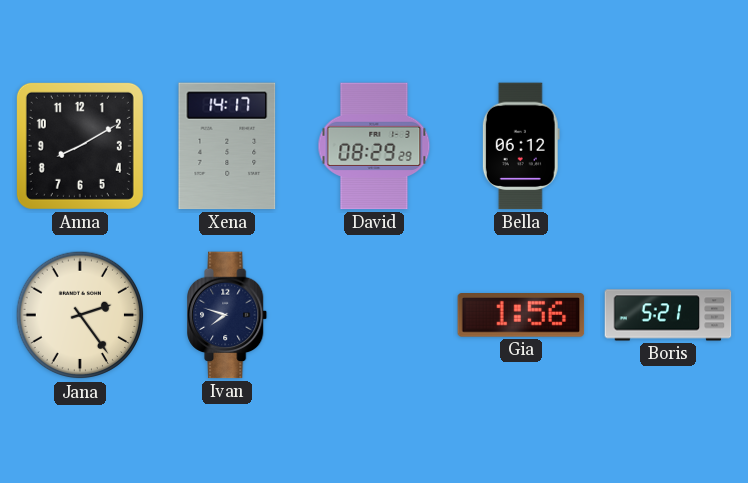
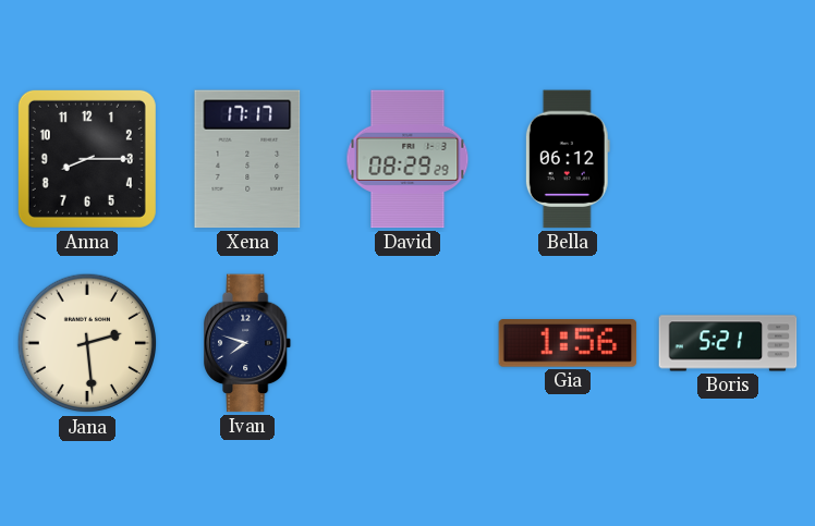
Anna: 8:10 -> 8:15 (87, 159)
Xena: 14:17 -> 17:17 (247, 159)
Jana: 2:24 -> 2:29 (87, 343)
